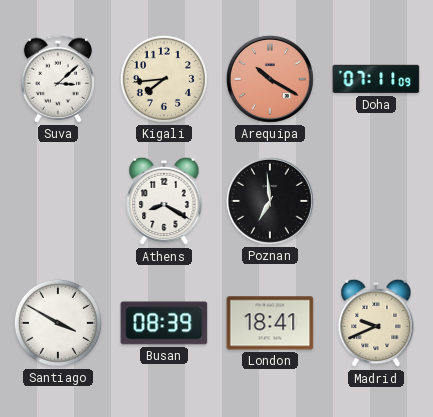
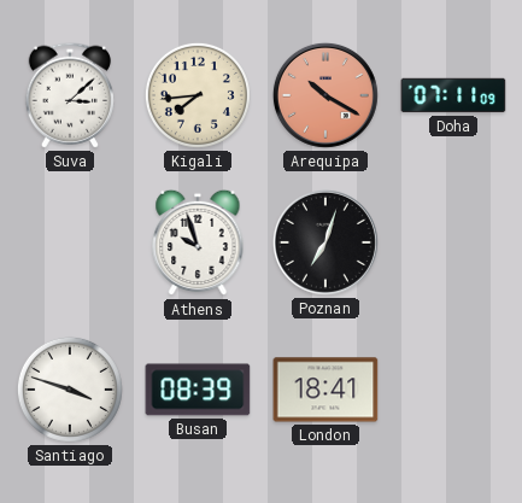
Athens: 8:20 -> 9:57 (198, 242)
Poznan: 6:59 -> 7:03 (325, 242)
Santiago: 3:50 -> 3:48 (70, 390)
Madrid: 9:41 -> none (376, 323)
